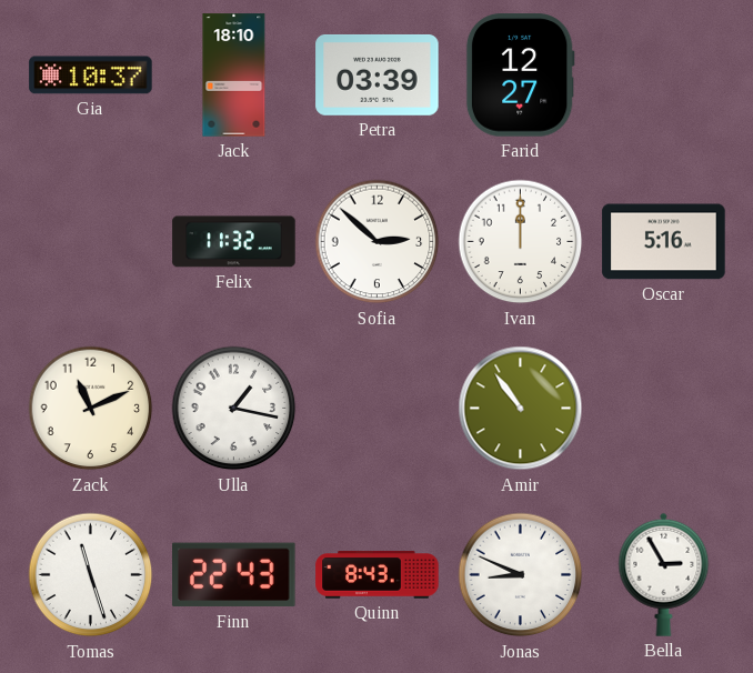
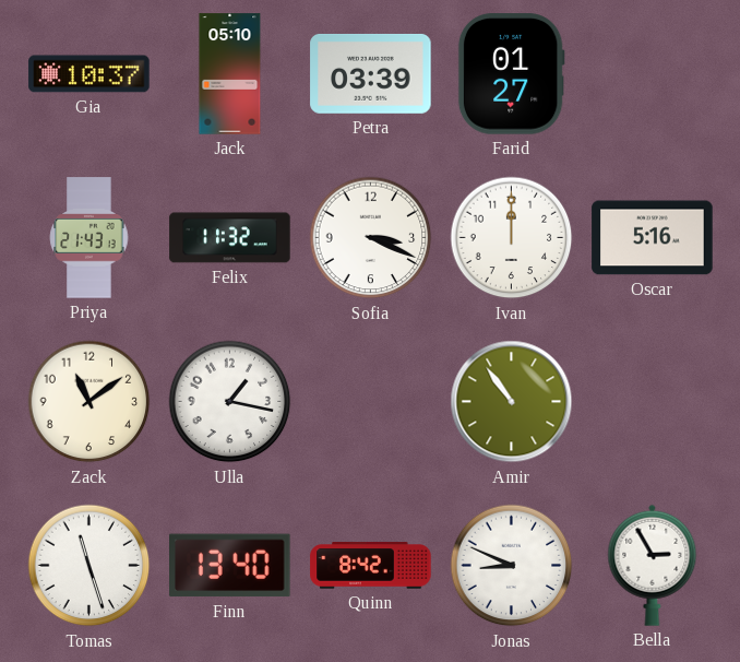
Jack: 18:10 -> 05:10 (230, 74)
Farid: 12:27 -> 01:27 (511, 74)
Priya: none -> 21:43 (89, 238)
Sofia: 2:52 -> 3:19 (371, 238)
Zack: 11:11 -> 11:09 (89, 402)
Finn: 22:43 -> 13:40 (230, 566)
Quinn: 8:43 -> 8:42 (371, 566)
